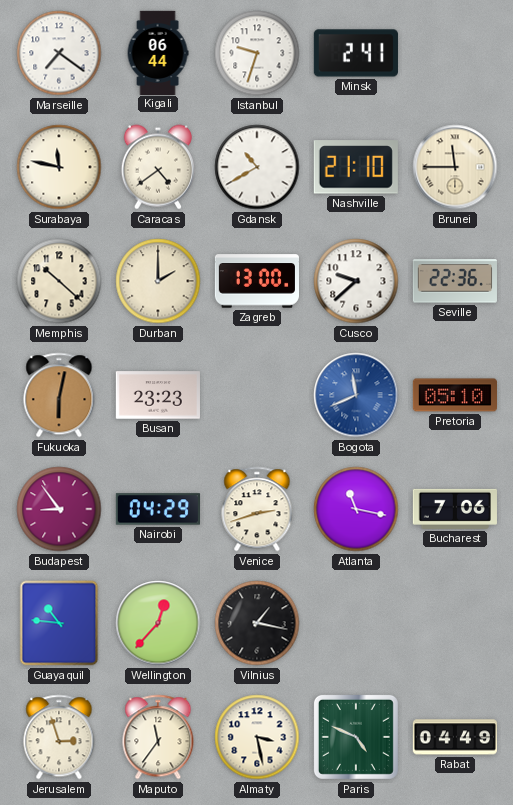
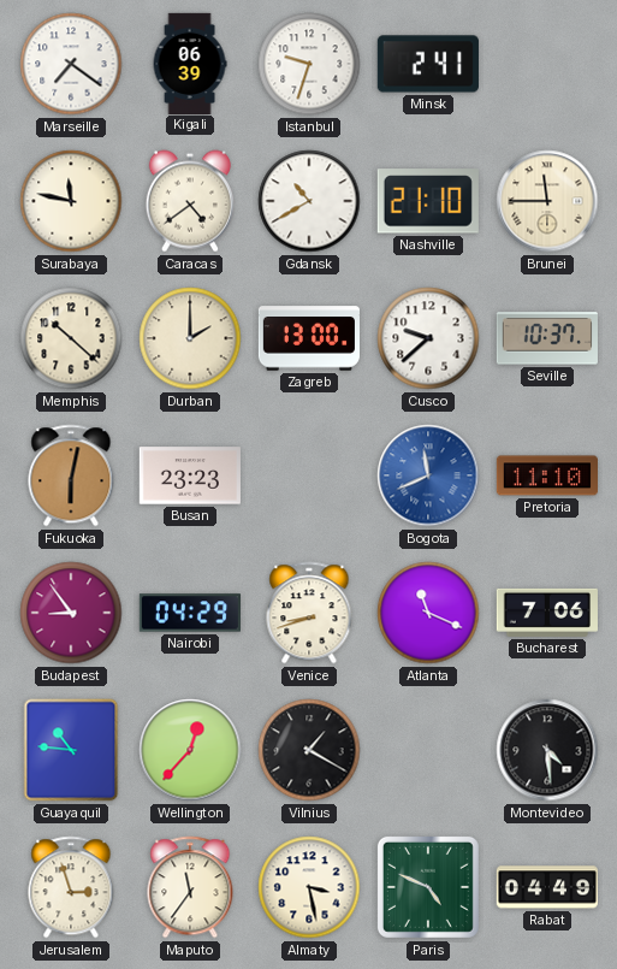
Kigali: 06:44 -> 06:39 (190, 63)
Seville: 22:36 -> 10:37 (547, 338)
Pretoria: 05:10 -> 11:10 (546, 475)
Venice: 2:42 -> 8:42 (309, 613)
Atlanta: 11:17 -> 11:19 (428, 613)
Vilnius: 1:17 -> 1:20 (309, 750)
Montevideo: none -> 4:29 (547, 750)
